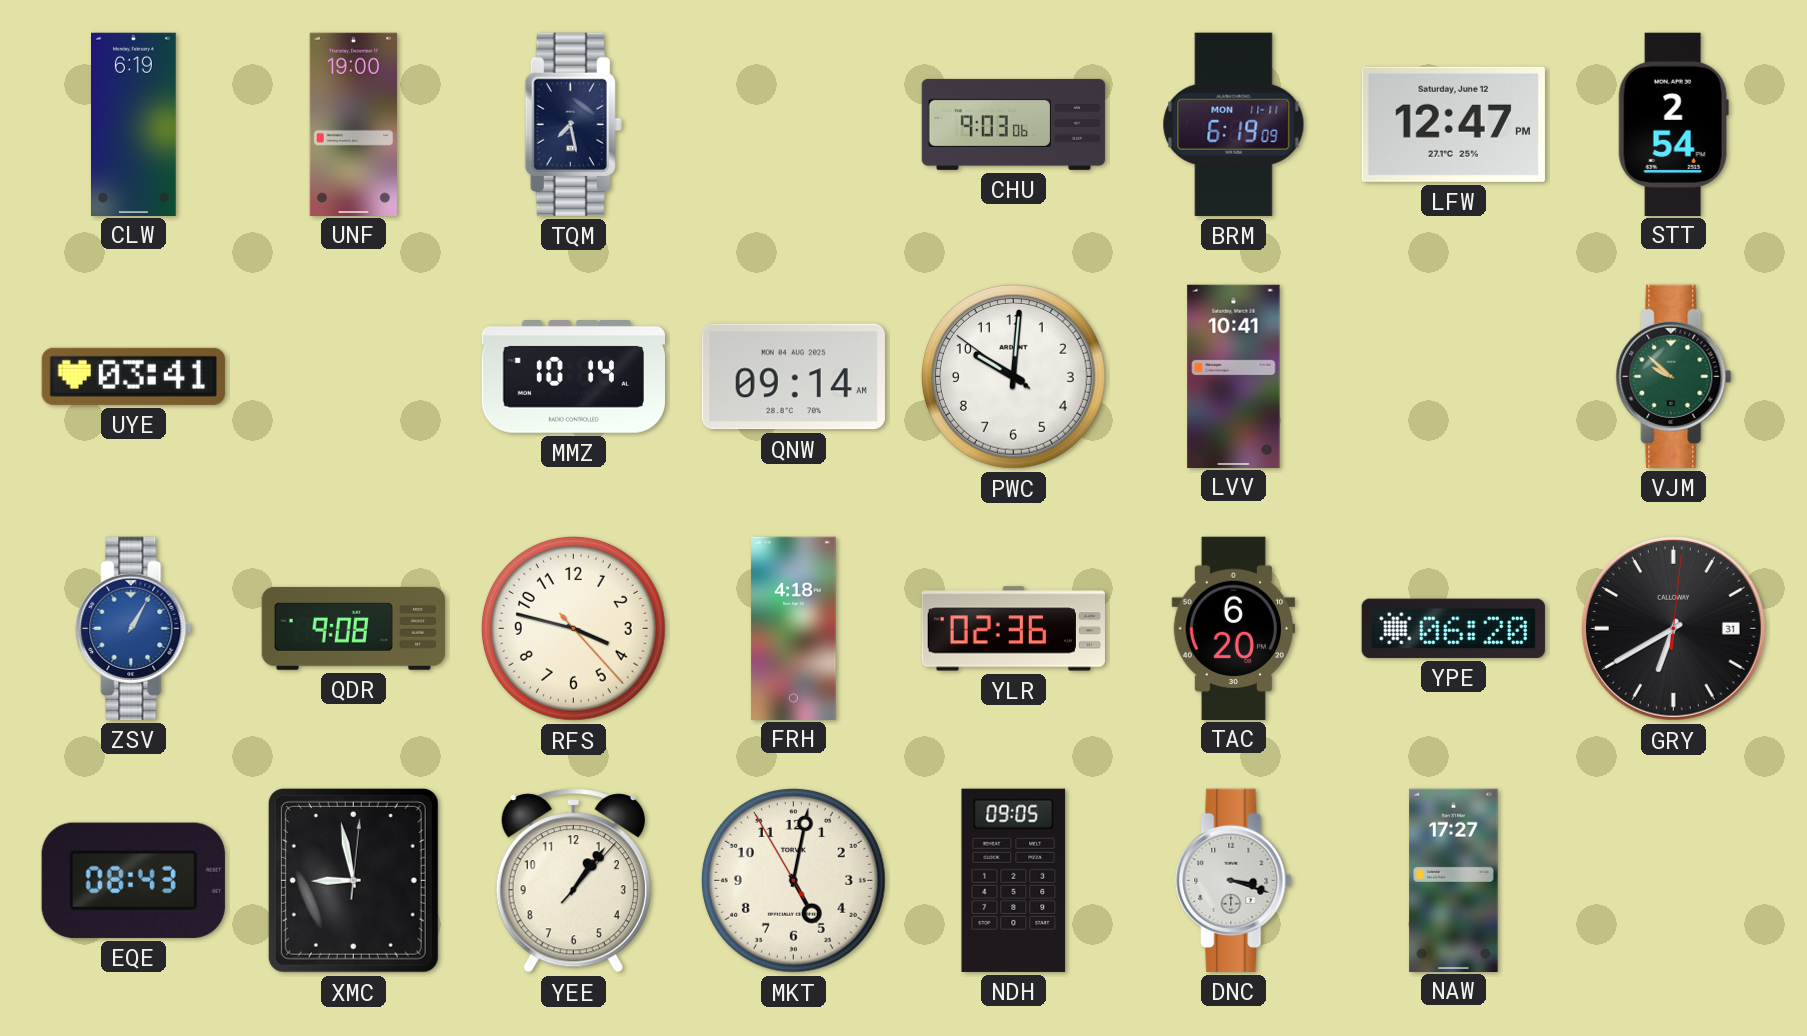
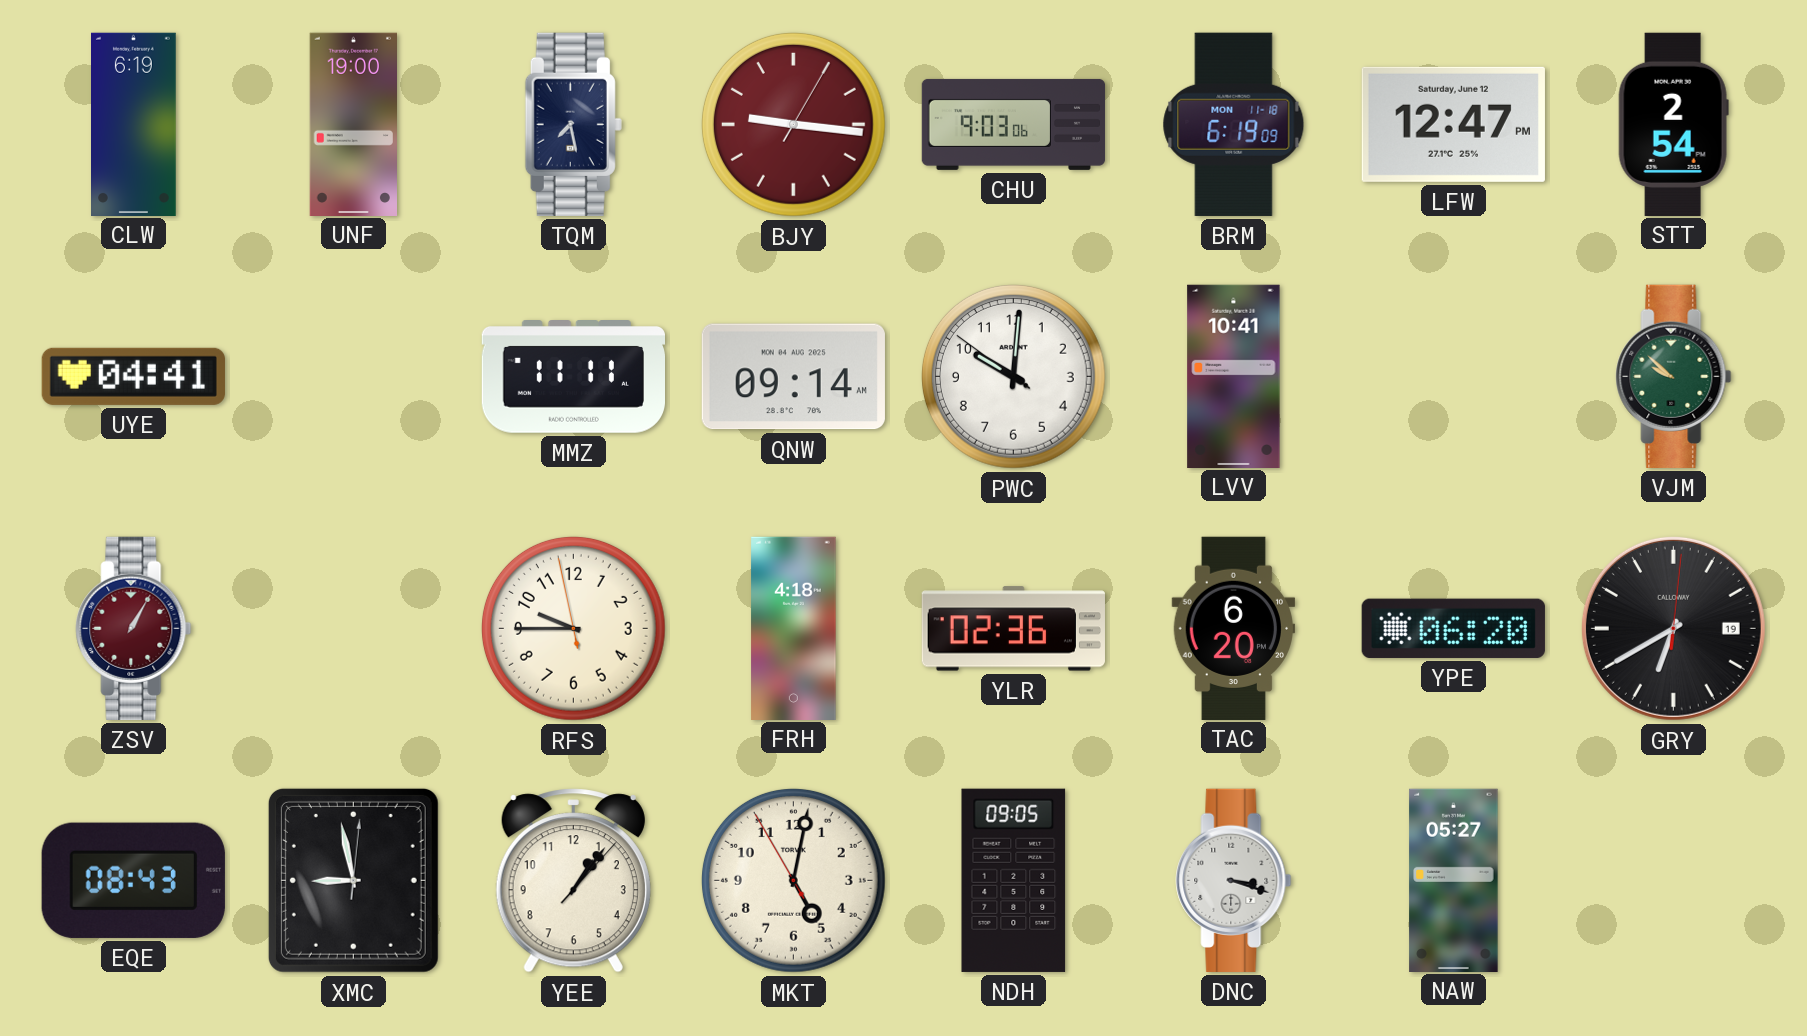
BJY: none -> 9:16 (793, 124)
BRM date: MON 11-11 -> MON 11-18 (1234, 124)
UYE: 03:41 -> 04:41 (133, 376)
MMZ: 10:14 -> 11:11 (573, 377)
ZSV dial: blue -> burgundy (134, 628)
QDR: 9:08 -> none (353, 628)
RFS: 3:47 -> 9:44 (573, 628)
GRY date: 31 -> 19 (1673, 628)
NAW: 17:27 -> 05:27 (1454, 880)
